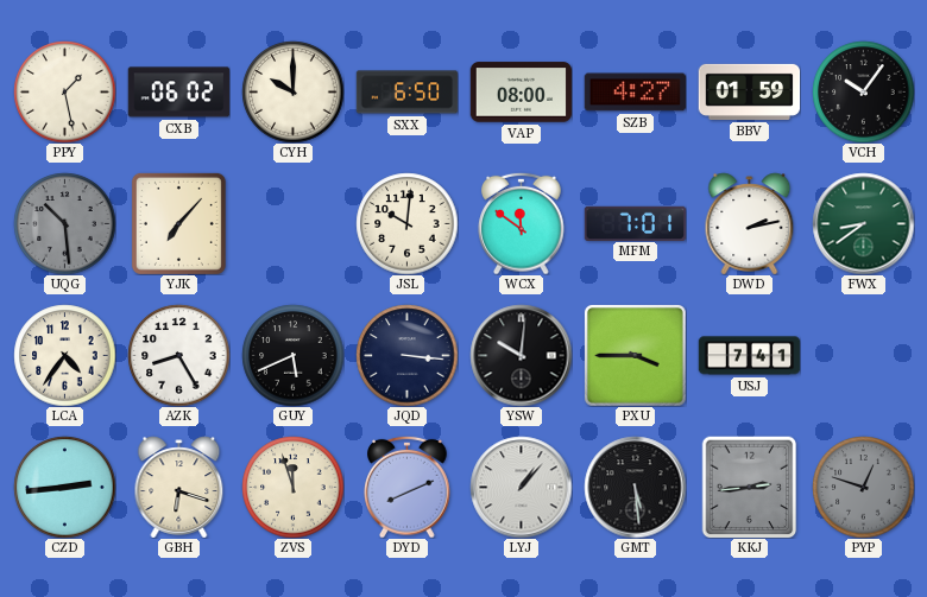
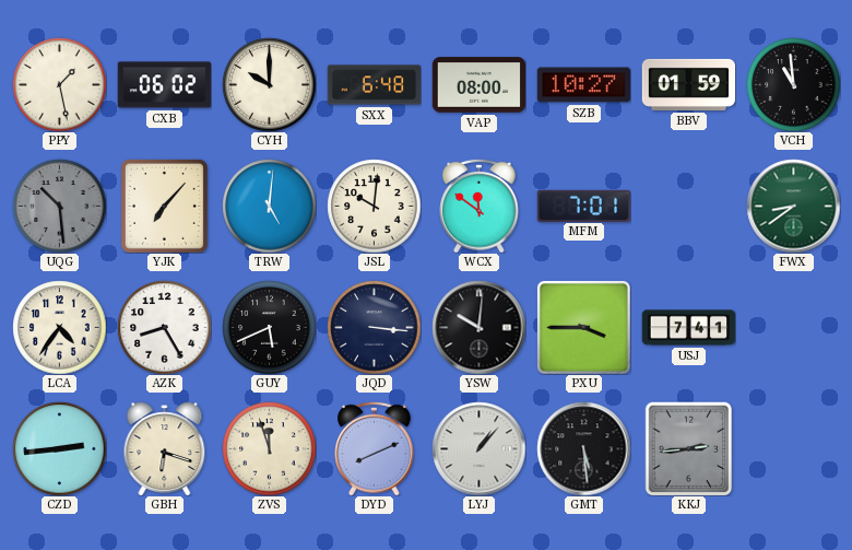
SXX: 6:50 -> 6:48 (374, 85)
SZB: 4:27 -> 10:27 (583, 85)
VCH: 10:06 -> 10:59 (793, 84)
TRW: none -> 5:01 (269, 206)
DWD: 2:13 -> none (750, 223)
PYP: 12:48 -> none (863, 487)
